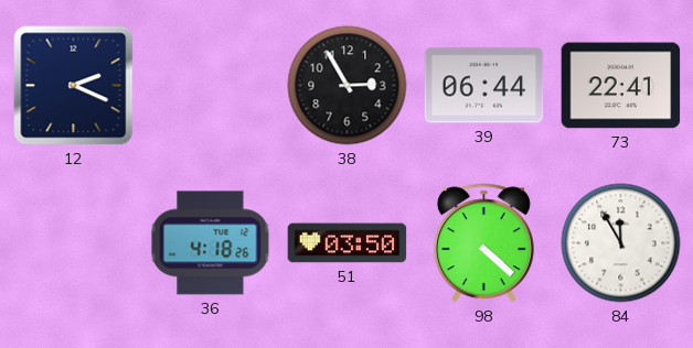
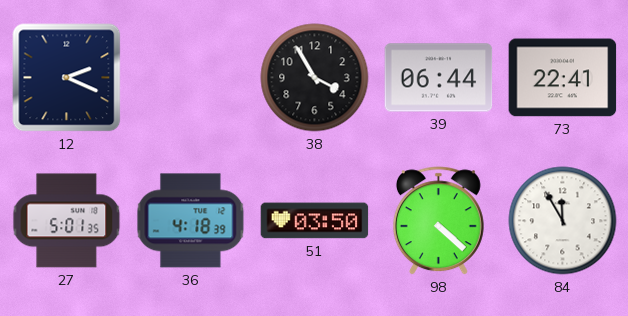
38: 2:55 -> 3:55 (315, 78)
27: none -> 5:01 (67, 221)
36: 4:18:26 -> 4:18:39 (191, 221)
